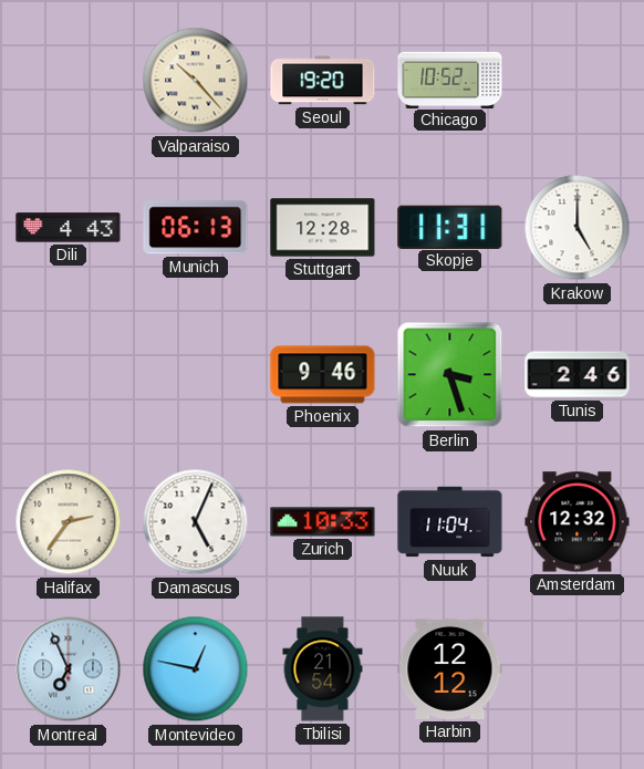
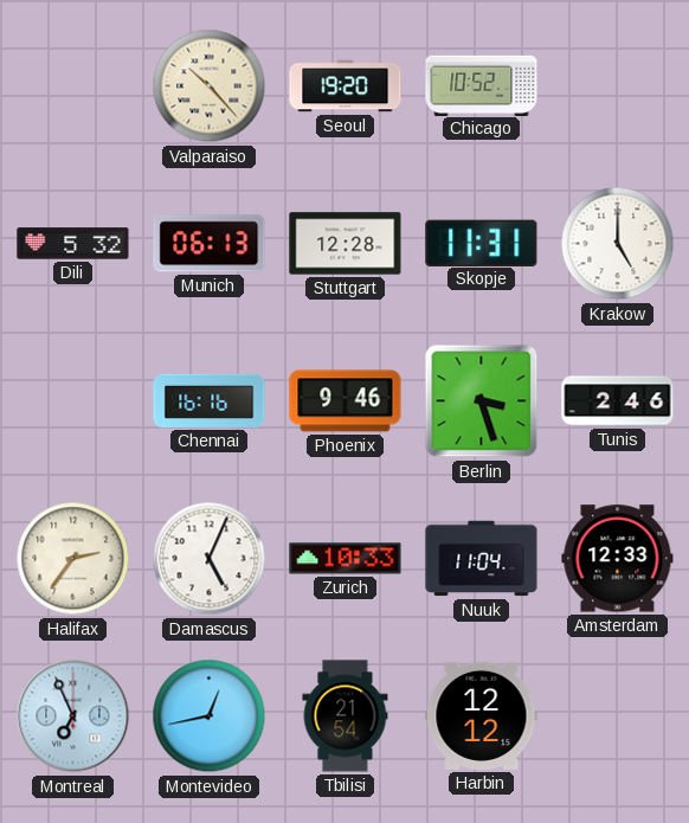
Dili: 4:43 -> 5:32 (73, 244)
Chennai: none -> 16:16 (210, 400)
Amsterdam: 12:32 -> 12:33 (618, 559)
Montevideo: 12:47 -> 12:43 (210, 716)
